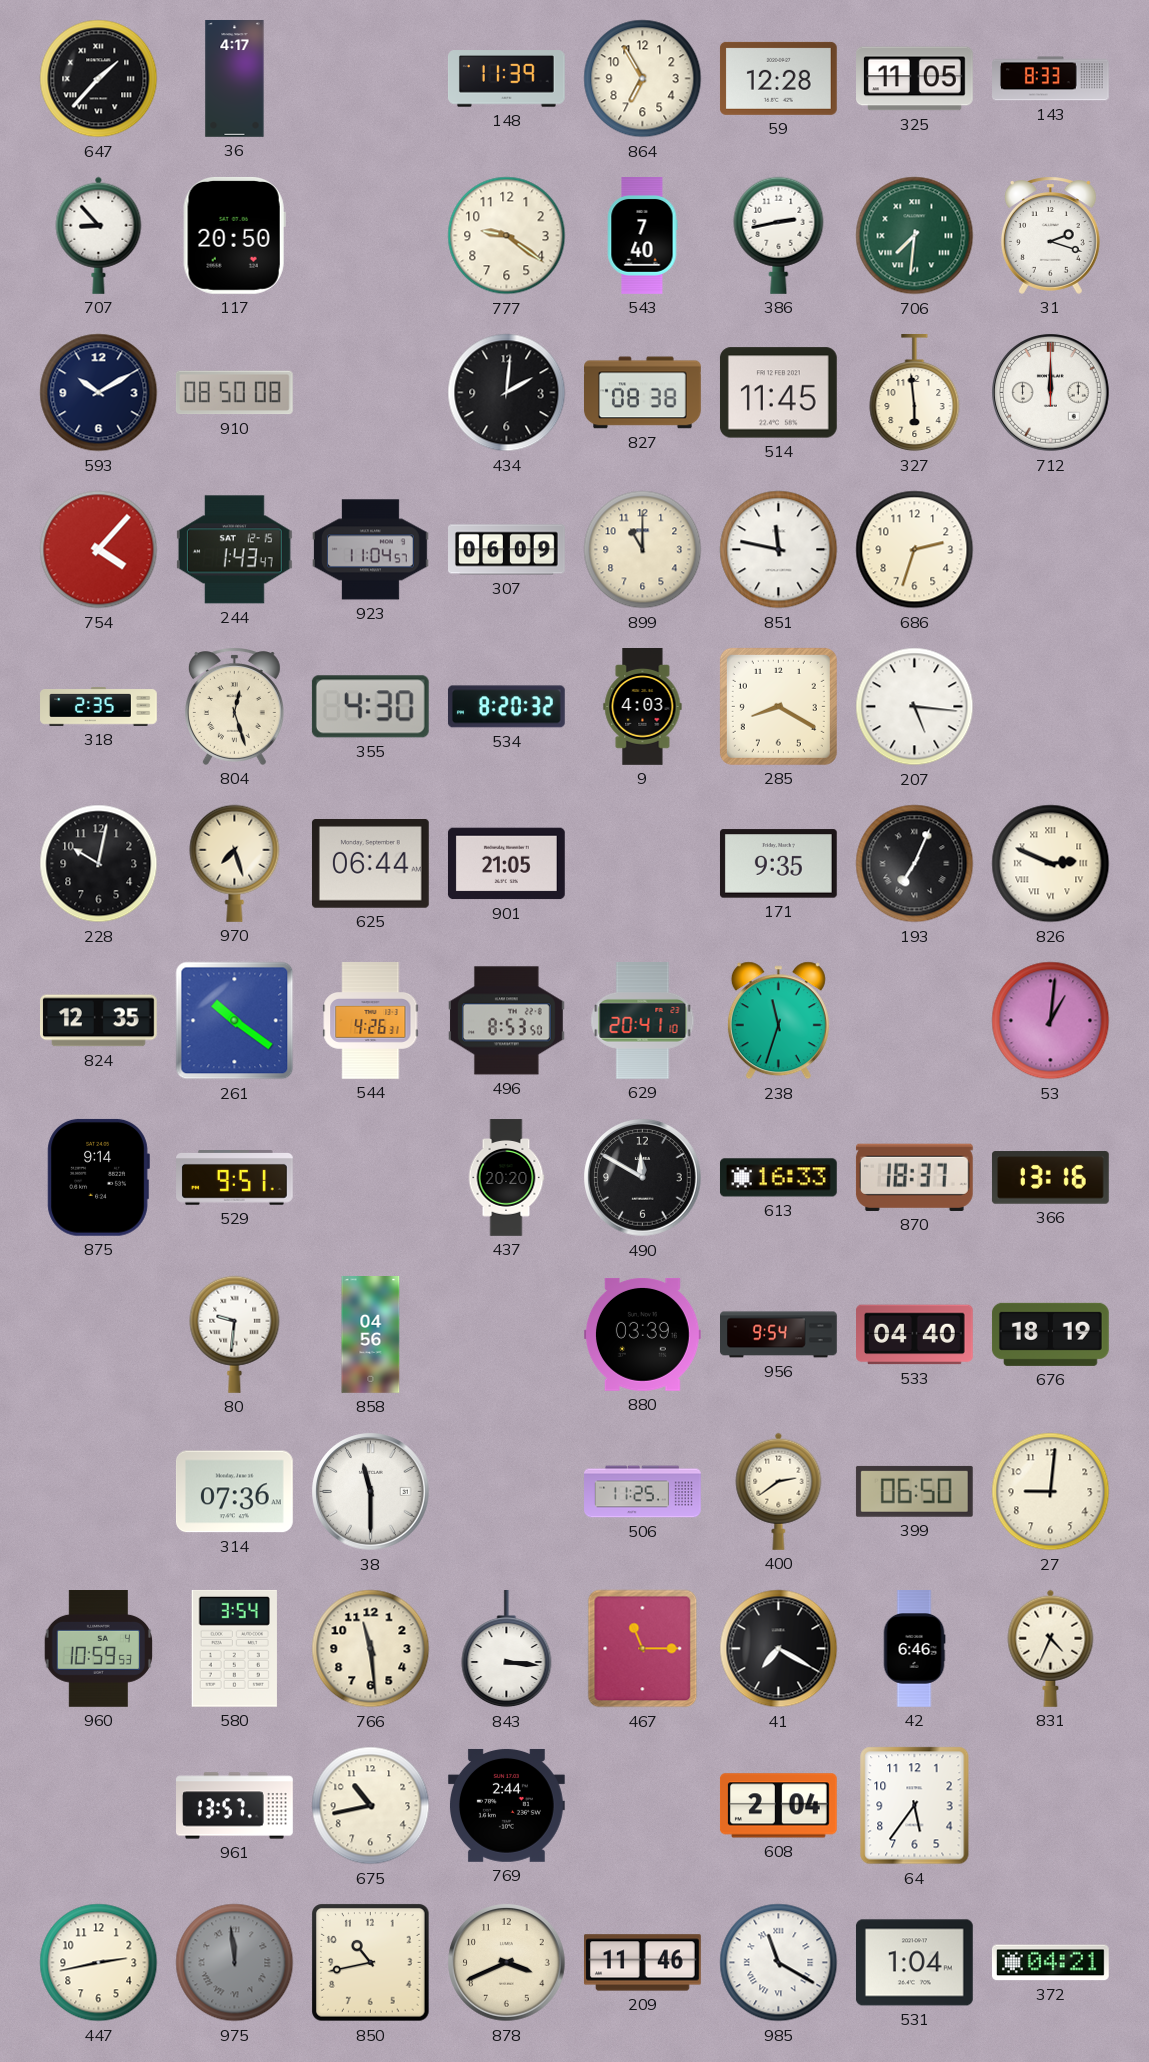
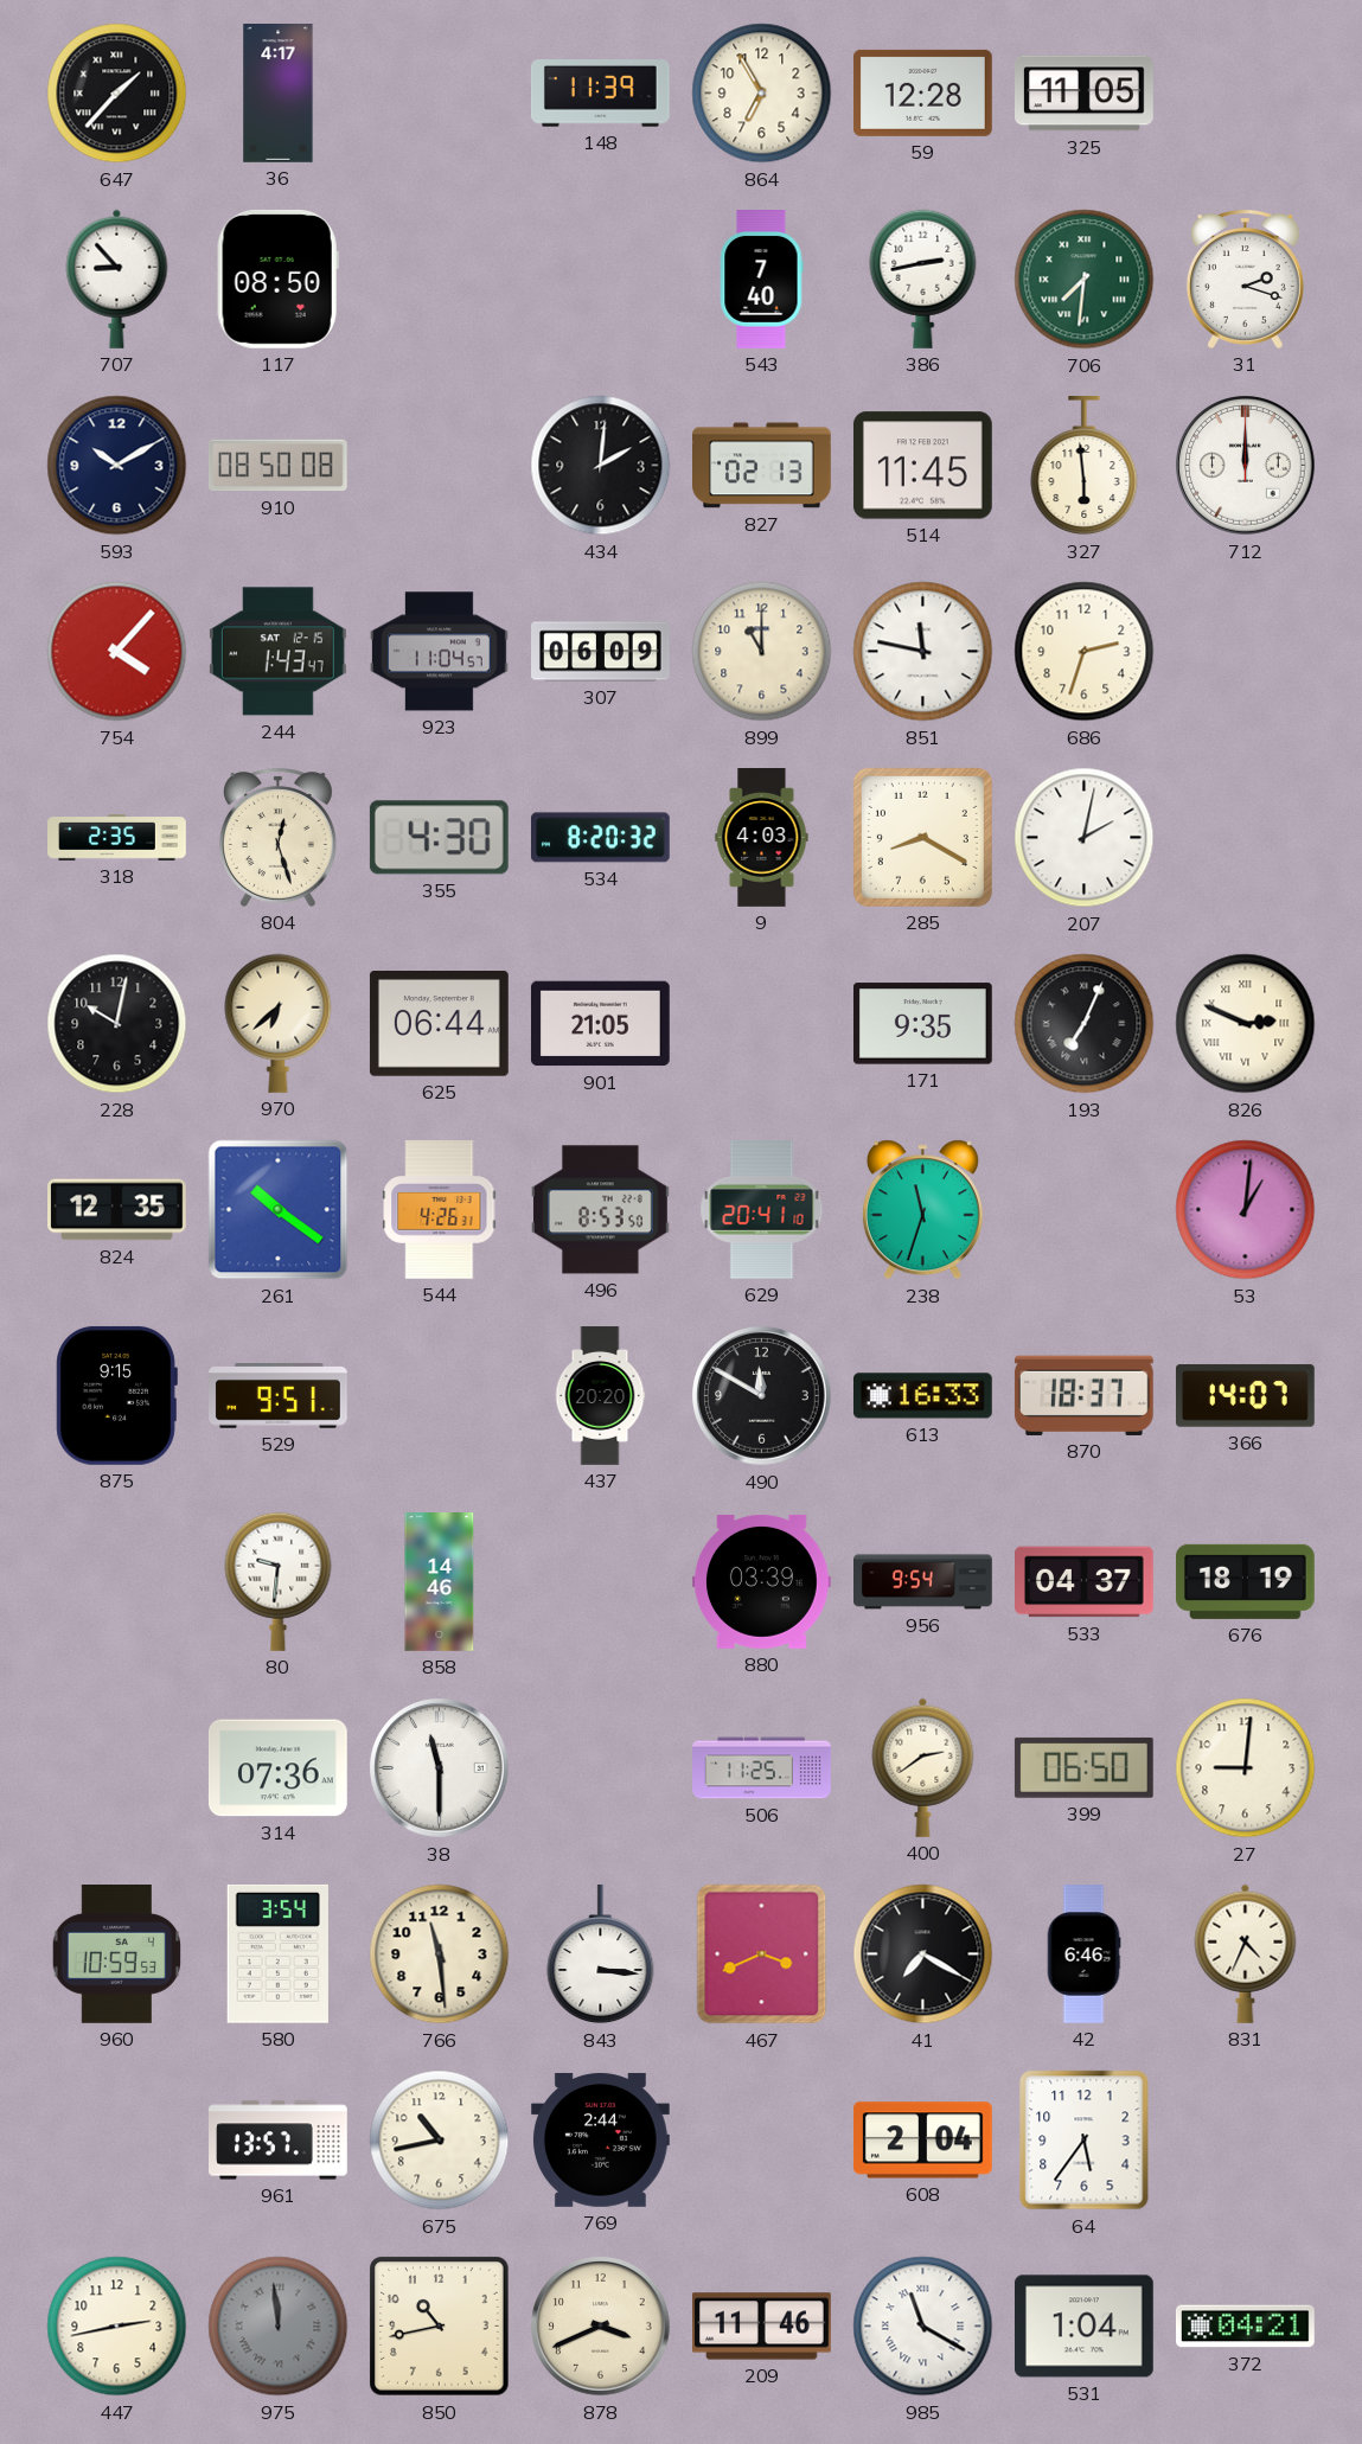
143: 8:33 -> none (1051, 79)
117: 20:50 -> 08:50 (277, 279)
777: 9:21 -> none (507, 236)
827: 08:38 -> 02:13 (762, 466)
207: 5:16 -> 2:02 (1085, 838)
970: 7:27 -> 6:38 (279, 1023)
875: 9:14 -> 9:15 (116, 1395)
366: 13:16 -> 14:07 (1245, 1396)
858: 04:56 -> 14:46 (440, 1582)
533: 04:40 -> 04:37 (1085, 1582)
467: 11:15 -> 3:41 (762, 1954)
